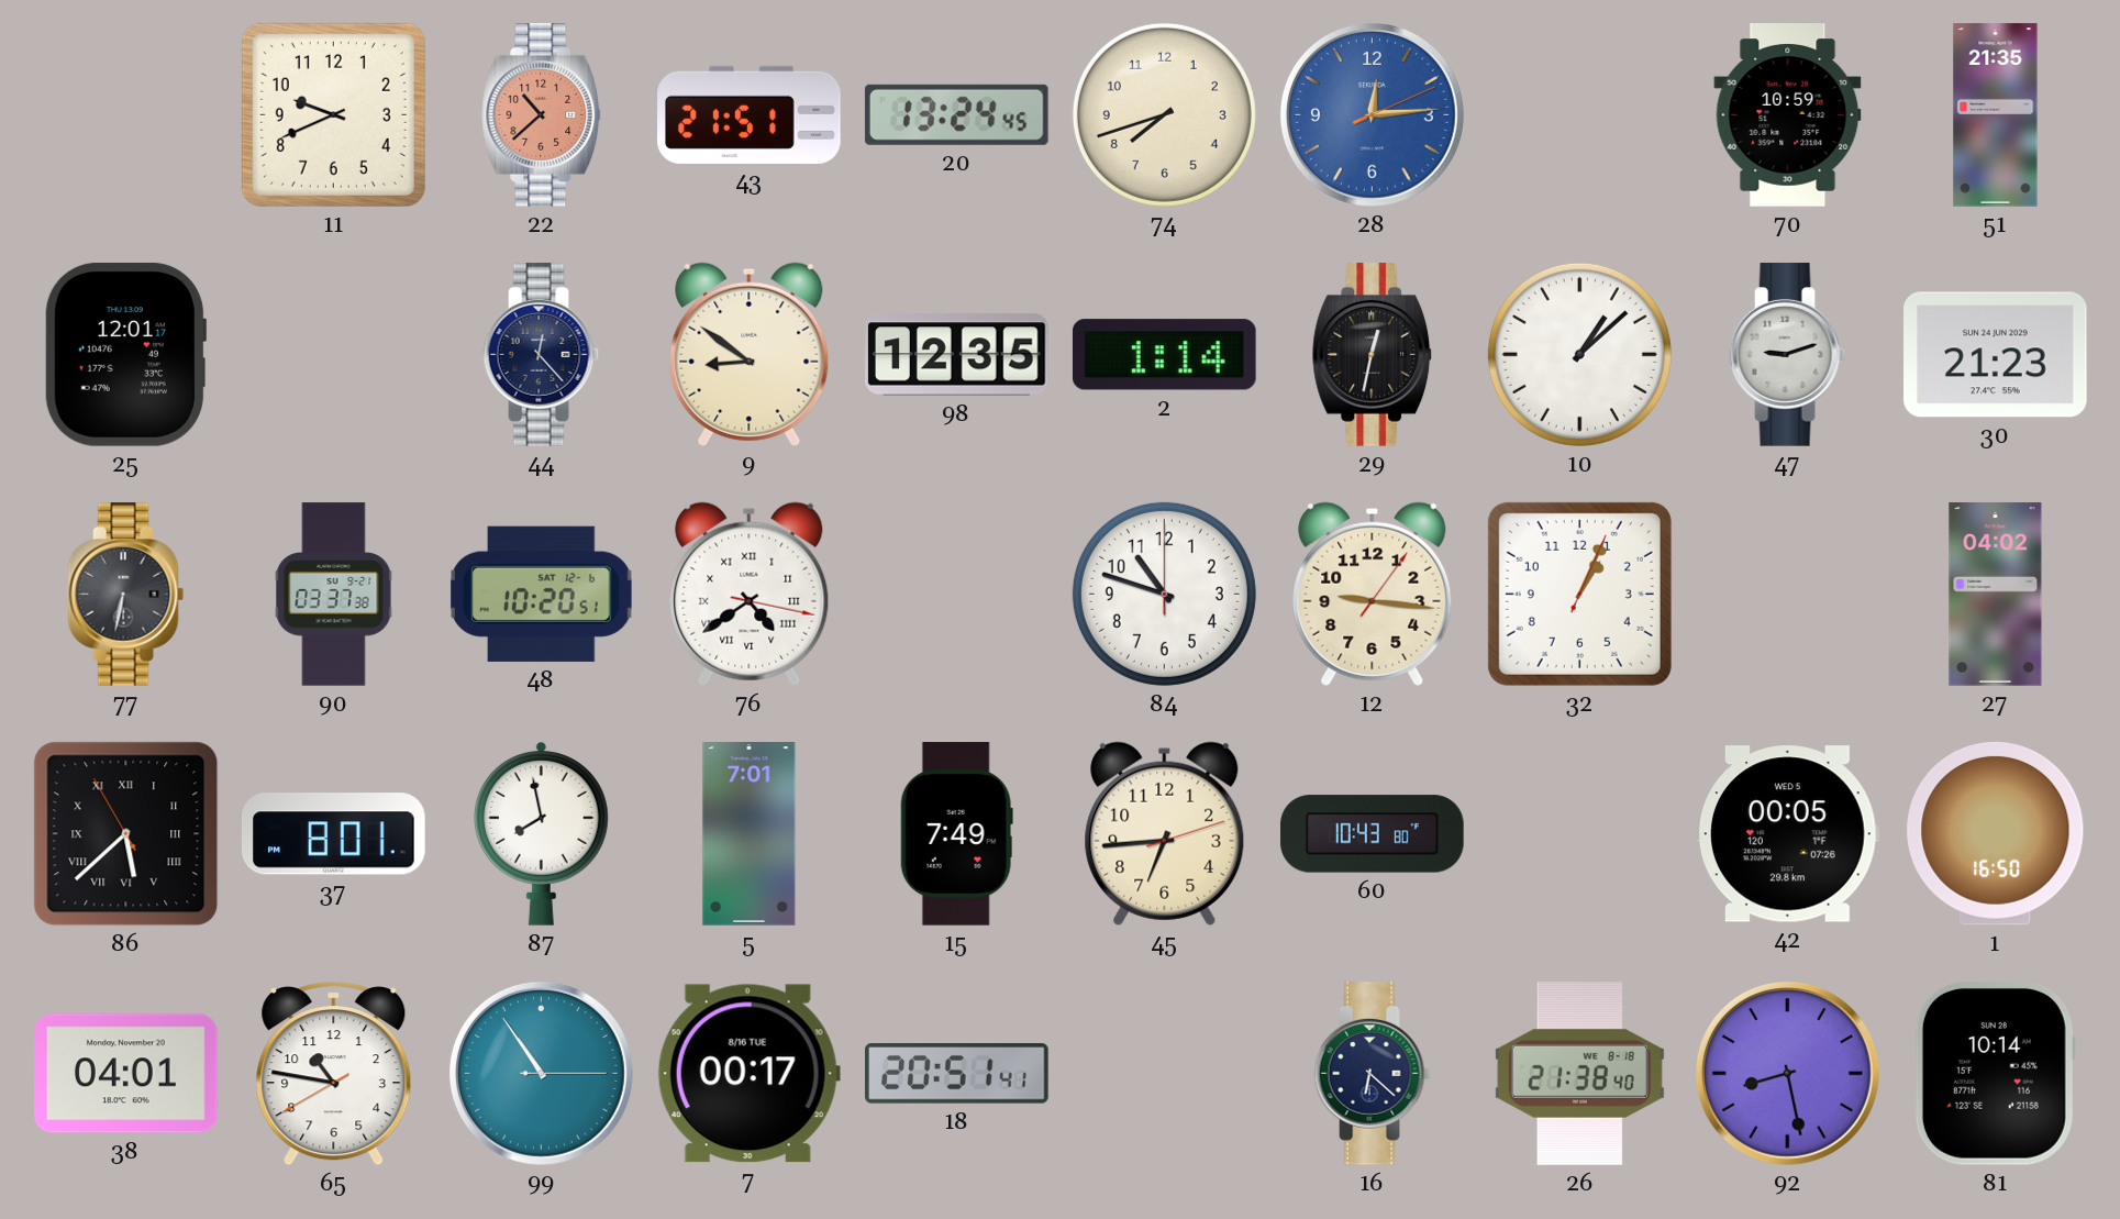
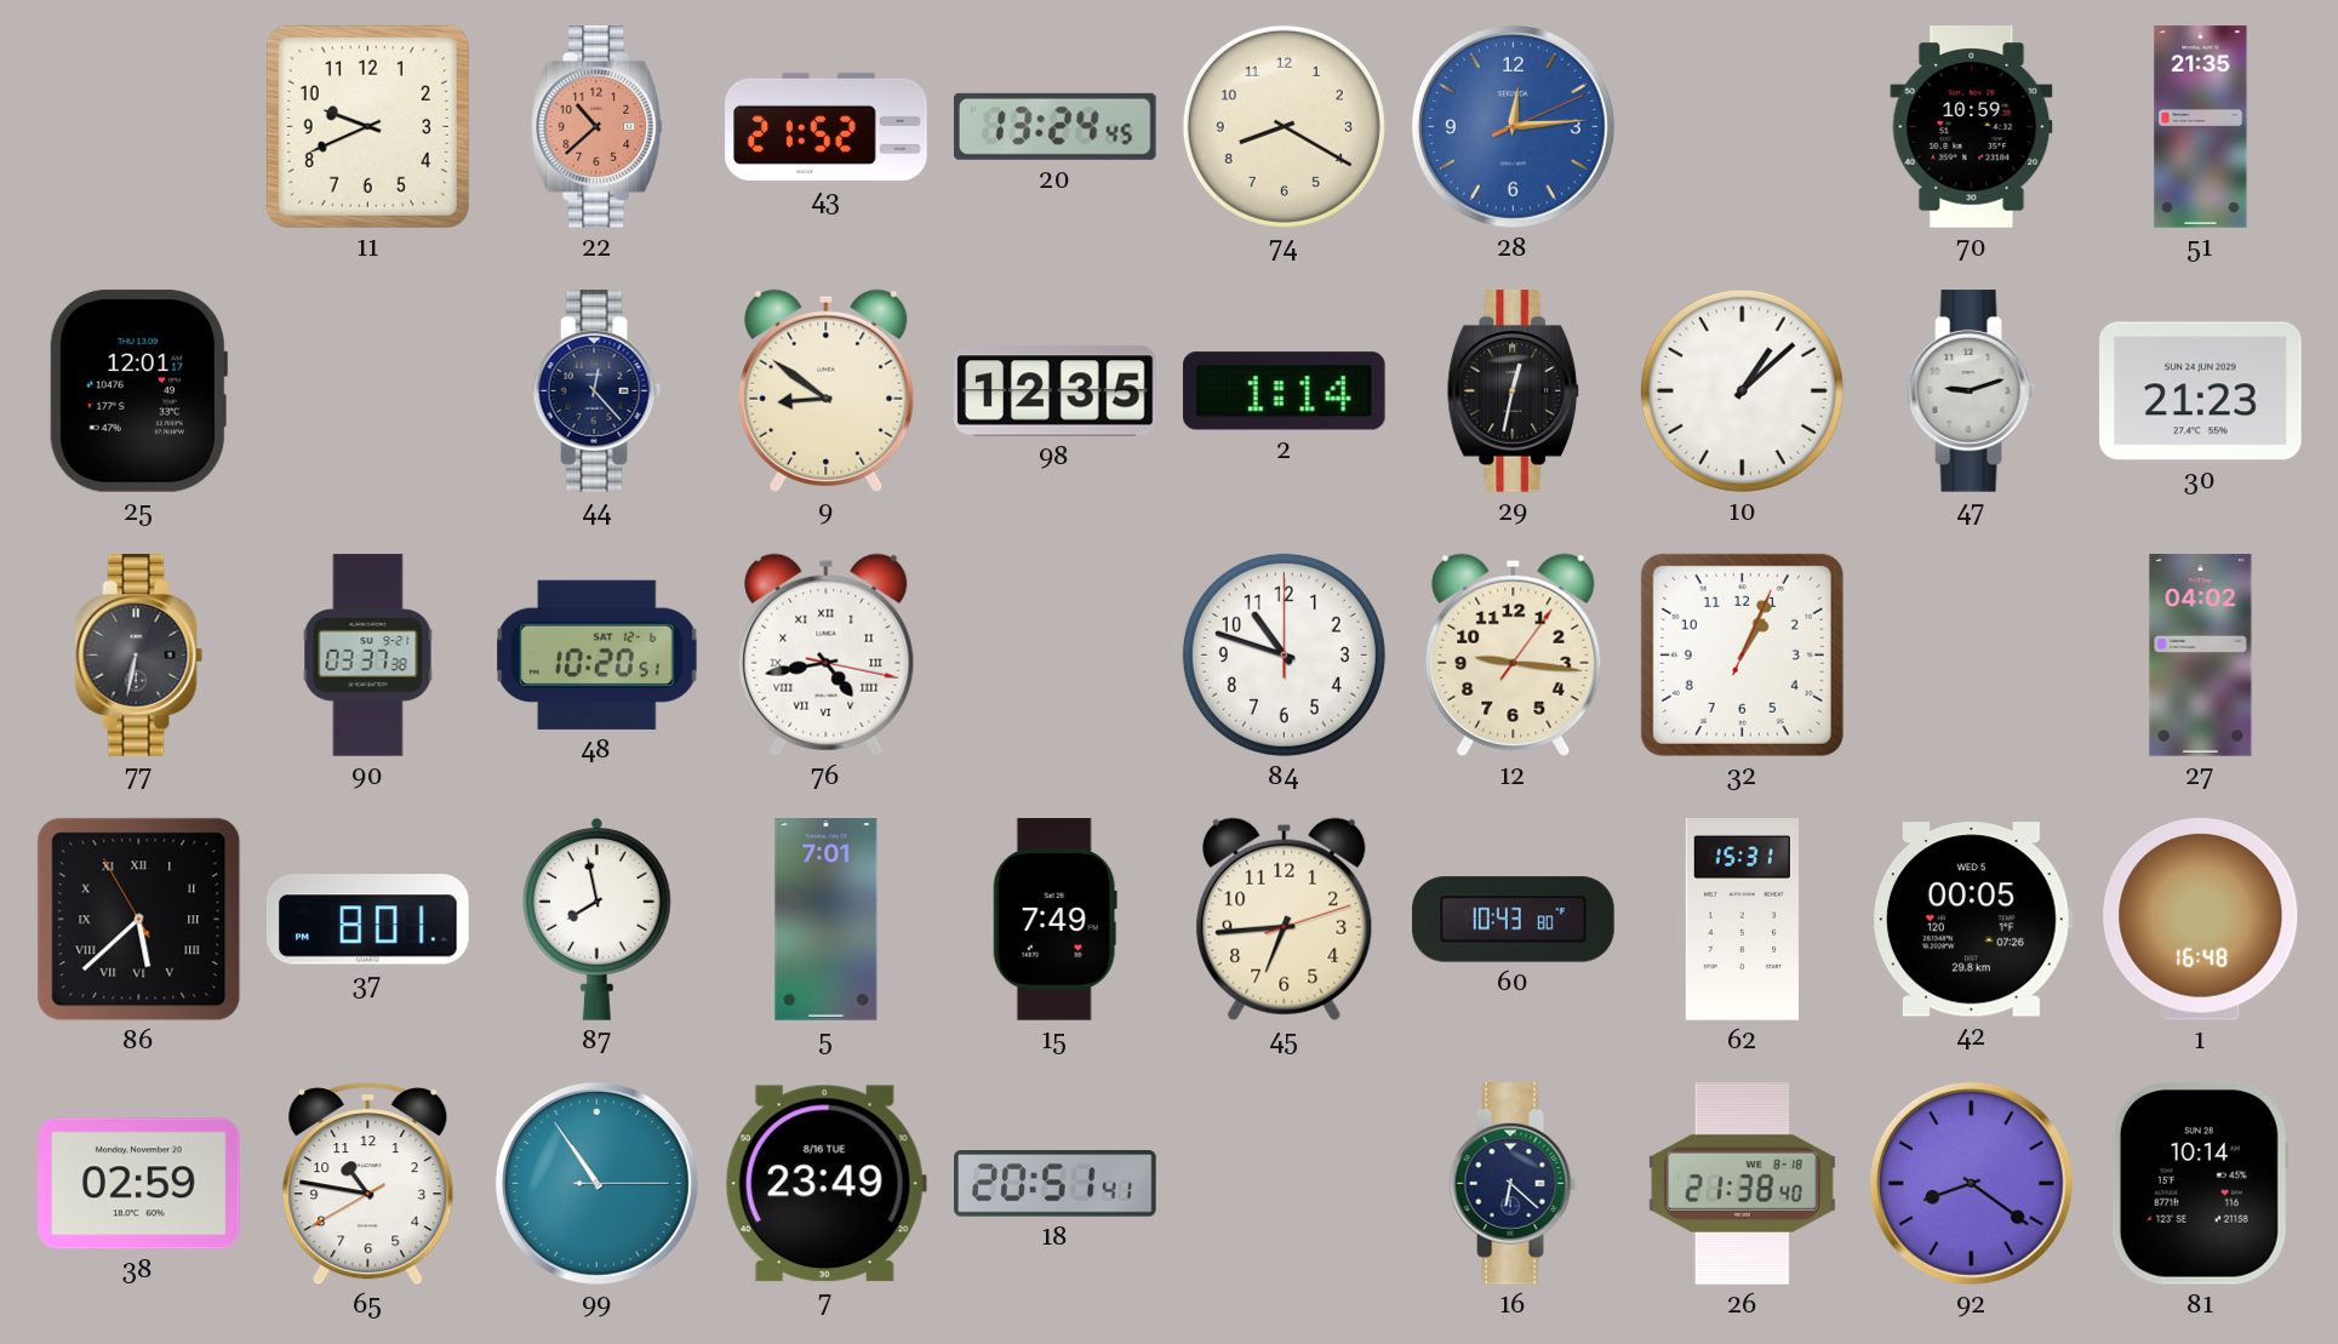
43: 21:51 -> 21:52 (827, 126)
74: 7:42 -> 8:20 (1284, 126)
76: 4:39 -> 4:43 (827, 654)
62: none -> 15:31 (1742, 920)
1: 16:50 -> 16:48 (2201, 919)
38: 04:01 -> 02:59 (139, 1184)
7: 00:17 -> 23:49 (825, 1184)
92: 8:28 -> 8:21 (1971, 1183)
